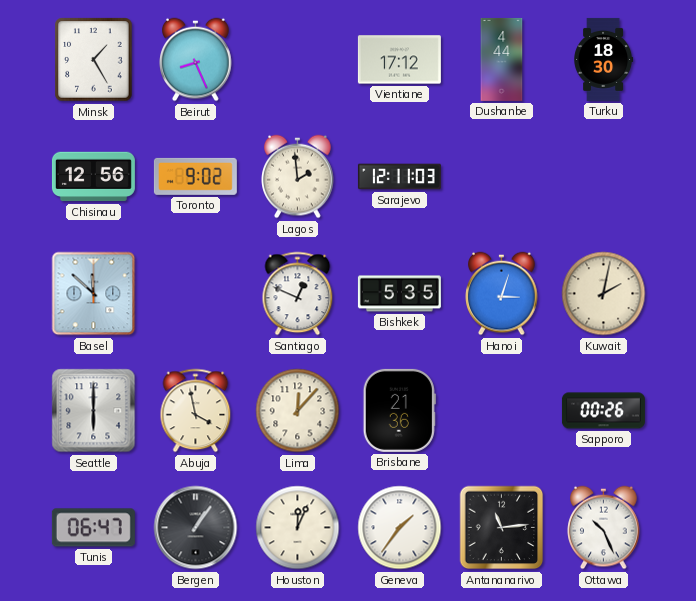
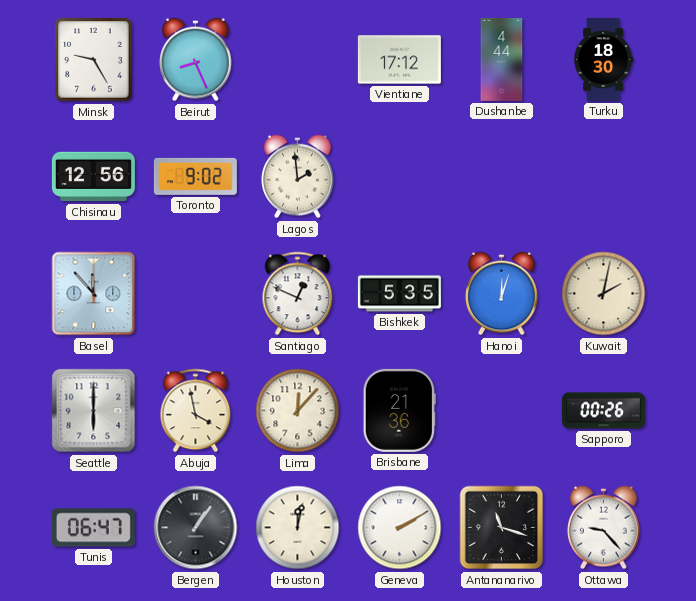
Minsk: 1:25 -> 9:25 (94, 60)
Sarajevo: 12:11 -> none (399, 177)
Basel: 11:52 -> 11:53 (94, 294)
Hanoi: 3:03 -> 12:03 (502, 294)
Houston: 12:04 -> 12:02 (298, 528)
Geneva: 1:36 -> 2:10 (400, 528)
Antananarivo: 11:14 -> 11:18 (502, 528)
Ottawa: 10:26 -> 9:23 (604, 528)
